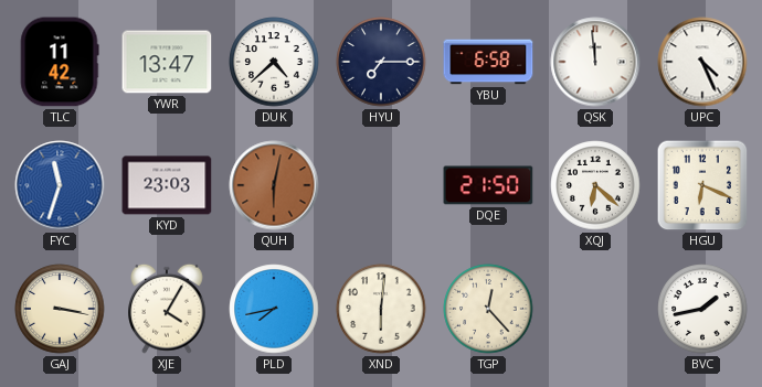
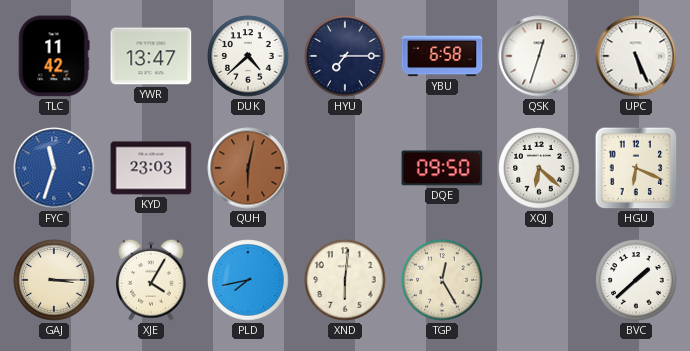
QSK: 11:59 -> 12:33 (539, 56)
UPC: 4:26 -> 5:26 (636, 56)
DQE: 21:50 -> 09:50 (442, 168)
GAJ: 3:17 -> 3:15 (54, 280)
TGP: 12:23 -> 12:25 (442, 280)
BVC: 1:43 -> 1:38 (636, 280)
